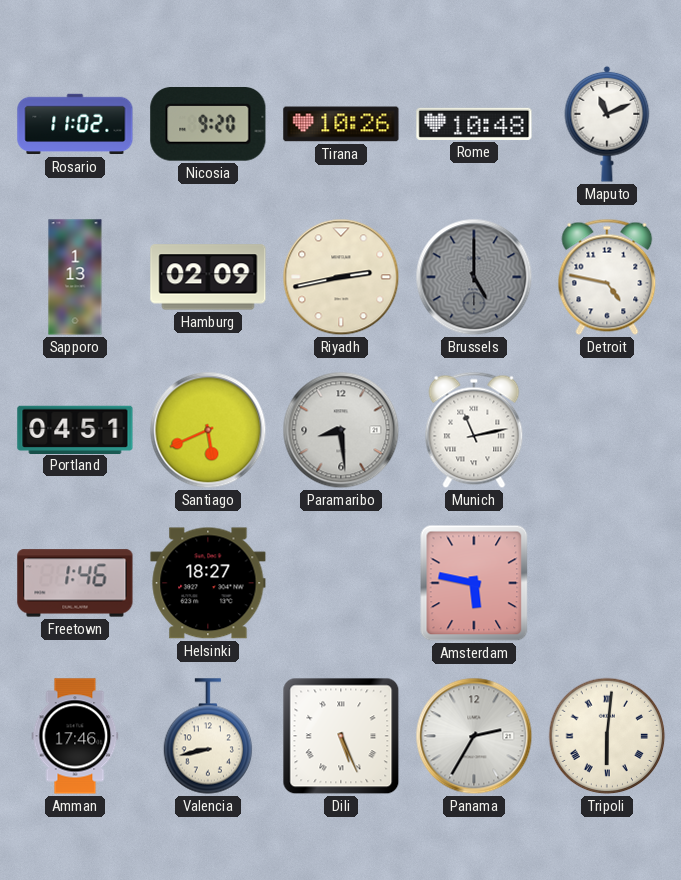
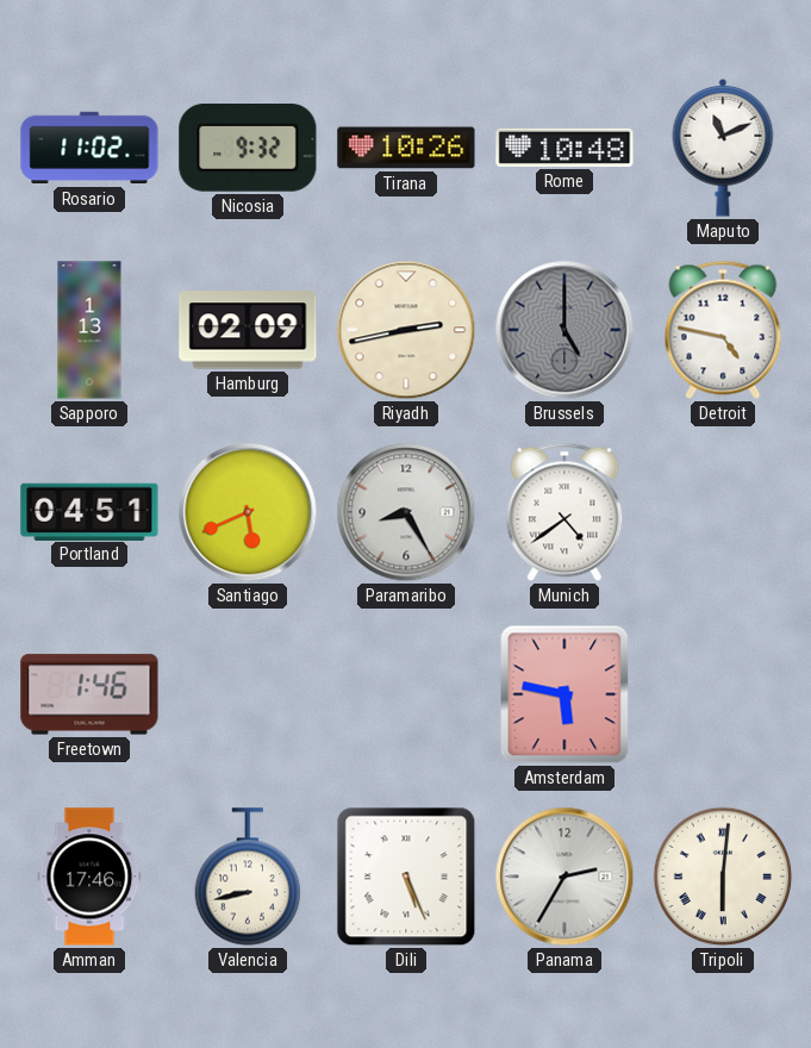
Nicosia: 9:20 -> 9:32 (248, 149)
Paramaribo: 8:29 -> 8:25 (406, 512)
Munich: 11:13 -> 4:39 (564, 512)
Helsinki: 18:27 -> none (208, 583)
